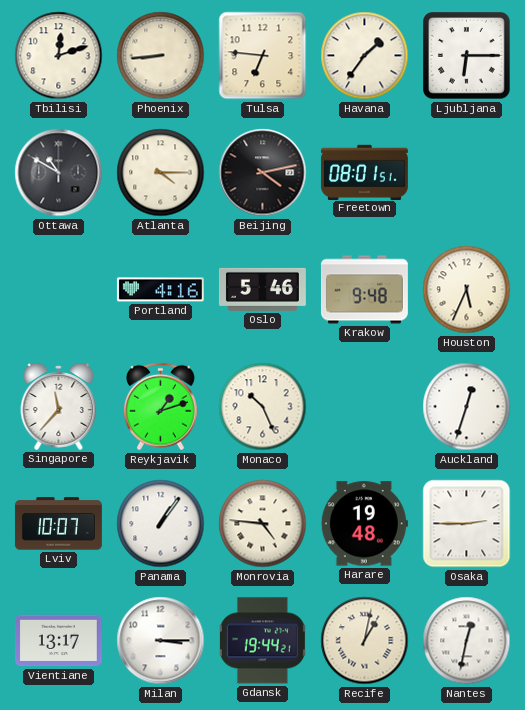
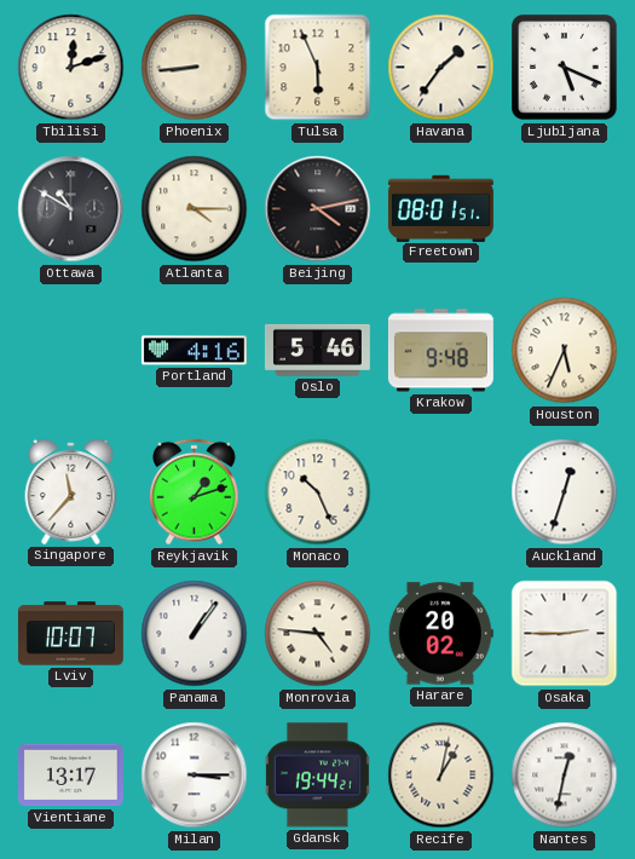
Tulsa: 6:46 -> 5:56 (318, 68)
Ljubljana: 6:15 -> 5:19 (565, 68)
Harare: 19:48 -> 20:02 (440, 634)
